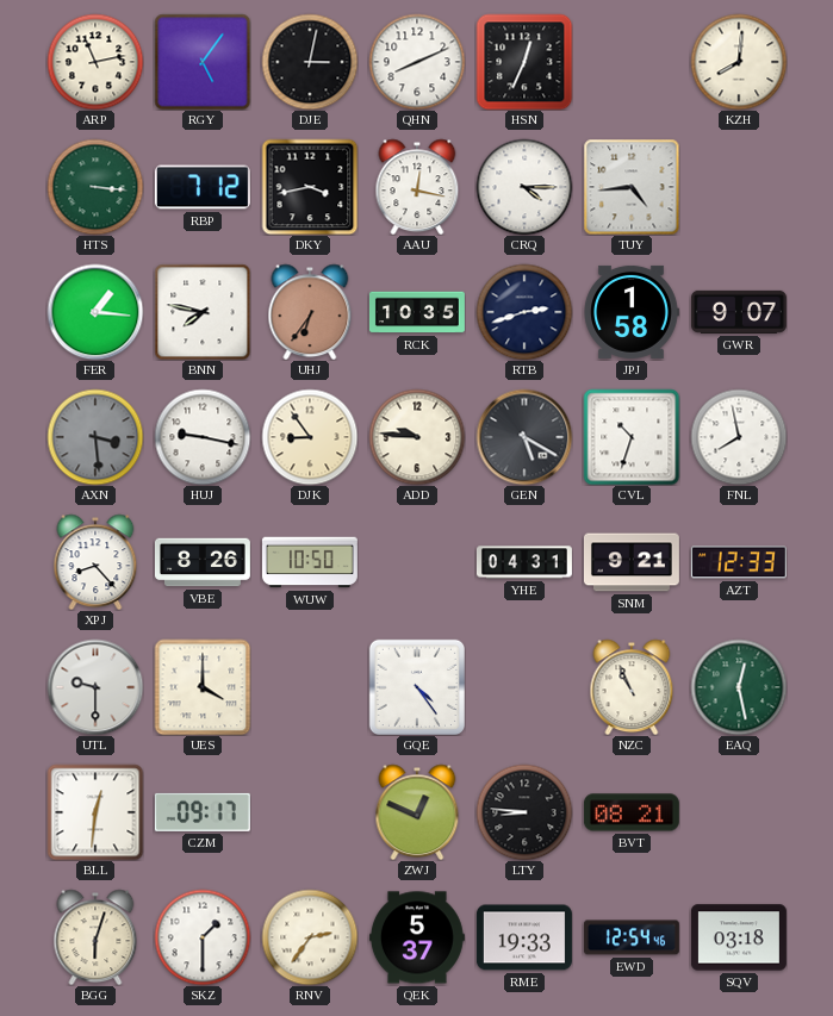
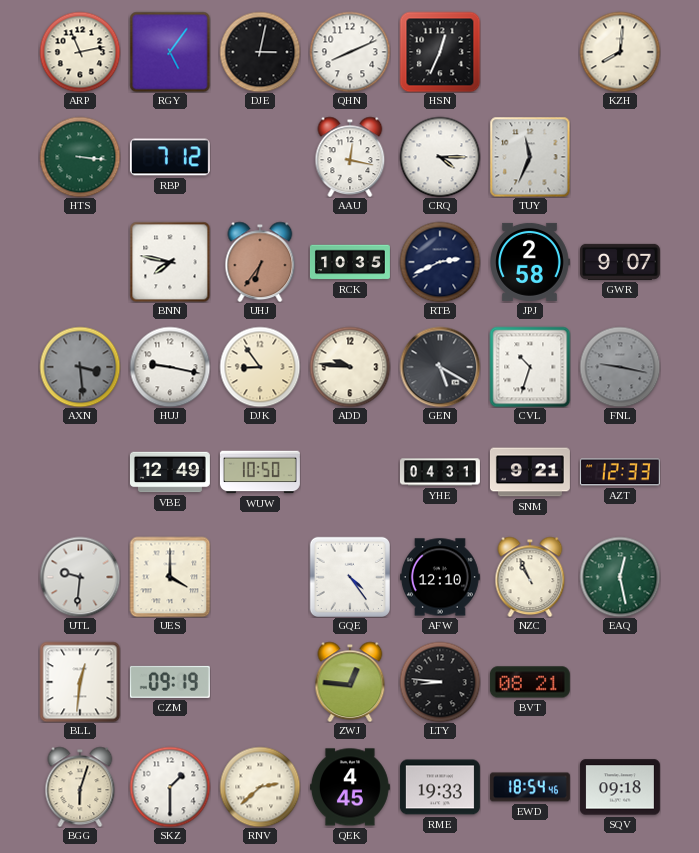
DKY: 3:43 -> none (310, 187)
TUY: 4:44 -> 11:34 (530, 157)
FER: 1:16 -> none (95, 312)
RTB: 2:42 -> 2:41 (440, 262)
JPJ: 1:58 -> 2:58 (530, 262)
FNL: 7:58 -> 9:17 (620, 367)
FNL dial: white -> grey (620, 367)
XPJ: 8:23 -> none (95, 562)
VBE: 8:26 -> 12:49 (170, 472)
UTL: 9:30 -> 9:31 (80, 577)
AFW: none -> 12:10 (440, 577)
CZM: 09:17 -> 09:19 (170, 682)
ZWJ: 12:49 -> 12:46 (350, 682)
RNV: 2:36 -> 2:38 (260, 787)
QEK: 5:37 -> 4:45 (350, 787)
EWD: 12:54 -> 18:54 (530, 787)
SQV: 03:18 -> 09:18 (620, 787)
